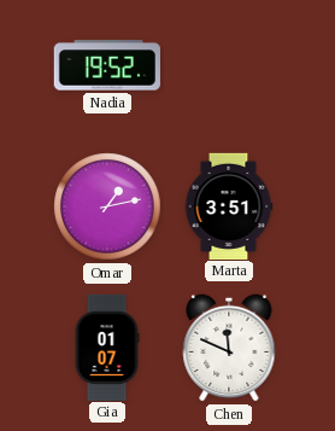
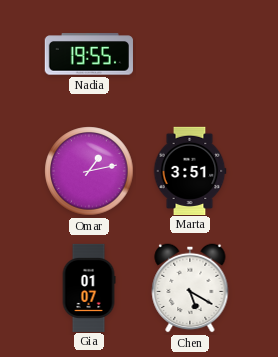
Nadia: 19:52 -> 19:55 (89, 54)
Chen: 11:49 -> 5:20 (190, 288)
